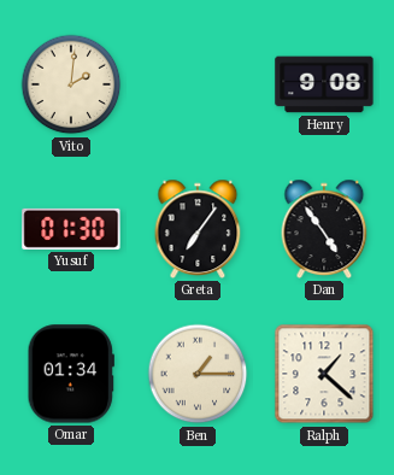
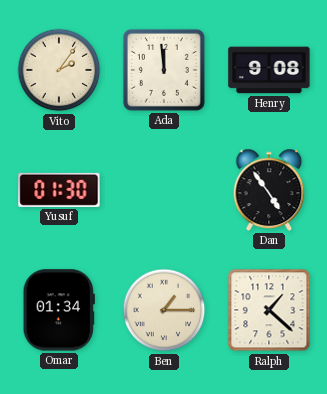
Vito: 2:01 -> 2:06 (59, 70)
Ada: none -> 11:59 (164, 70)
Greta: 7:06 -> none (198, 229)
